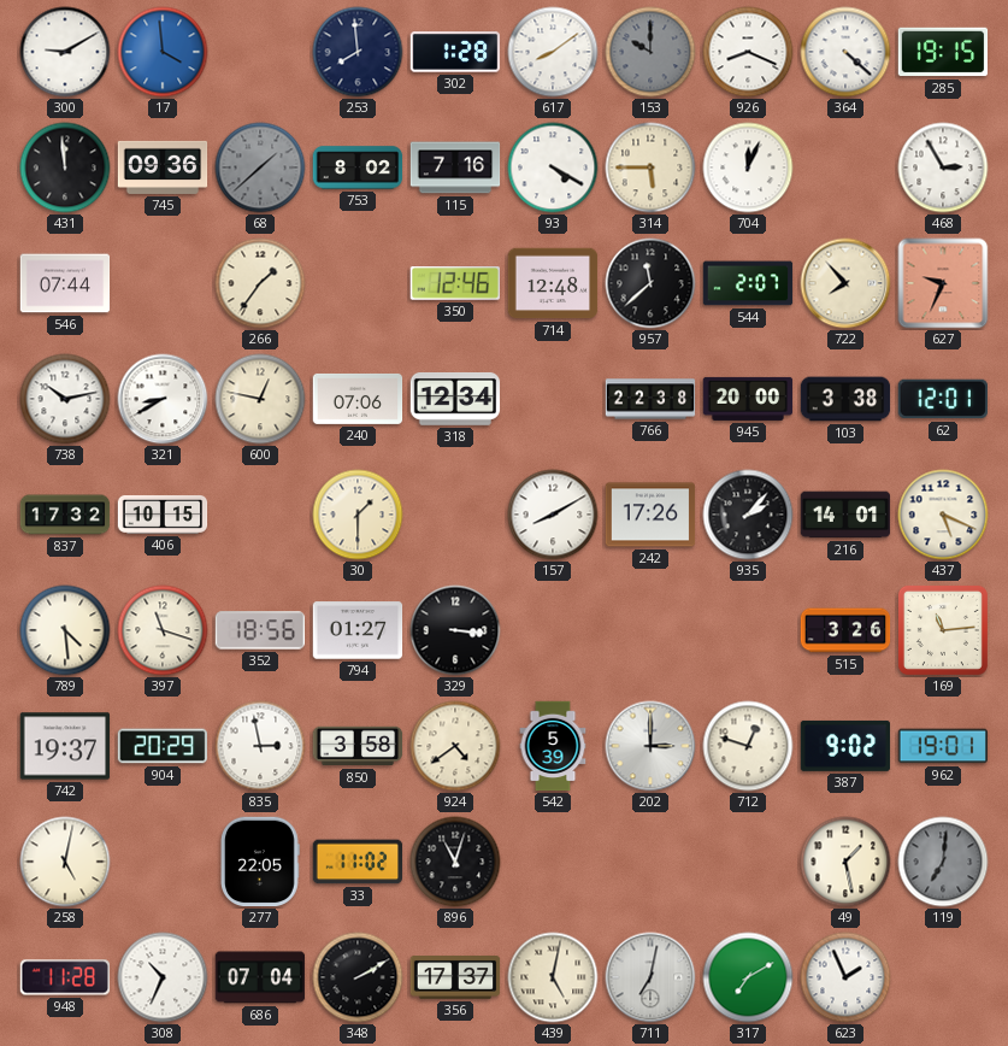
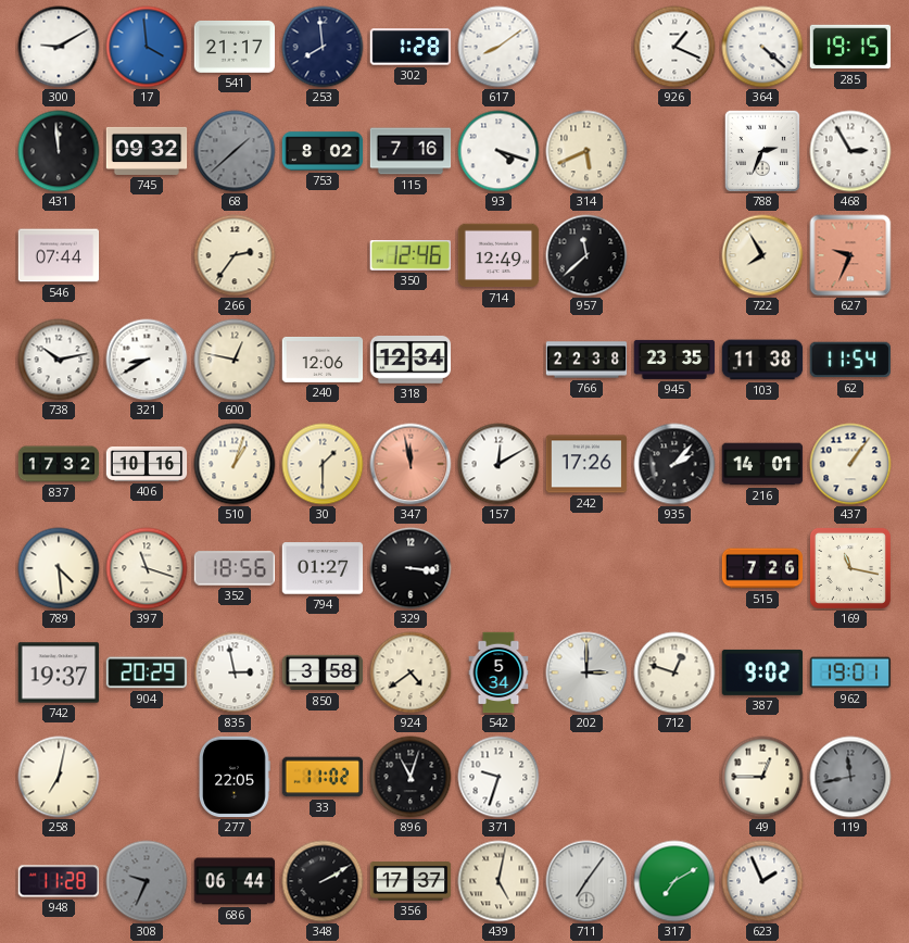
541: none -> 21:17 (235, 47)
153: 10:00 -> none (650, 52)
926: 8:19 -> 1:19 (674, 47)
745: 09:36 -> 09:32 (147, 151)
93: 4:20 -> 4:18 (498, 151)
314: 5:45 -> 5:41 (586, 151)
704: 12:04 -> none (748, 168)
788: none -> 2:34 (762, 151)
266: 1:36 -> 2:36 (235, 255)
714: 12:48 -> 12:49 (498, 255)
544: 2:07 -> none (748, 283)
722: 7:53 -> 7:55 (762, 255)
240: 07:06 -> 12:06 (323, 360)
945: 20:00 -> 23:35 (674, 360)
103: 3:38 -> 11:38 (762, 360)
62: 12:01 -> 11:54 (849, 360)
406: 10:15 -> 10:16 (147, 464)
510: none -> 1:03 (235, 464)
347: none -> 11:58 (411, 464)
157: 8:10 -> 12:10 (498, 464)
437: 5:19 -> 1:06 (850, 464)
515: 3:26 -> 7:26 (762, 568)
169: 11:14 -> 11:17 (850, 568)
542: 5:39 -> 5:34 (498, 672)
258: 5:02 -> 7:02 (59, 777)
371: none -> 9:33 (498, 777)
49: 1:28 -> 12:45 (762, 777)
119: 7:01 -> 11:43 (850, 777)
308: 10:34 -> 9:34 (147, 881)
308 dial: white -> grey (147, 881)
686: 07:04 -> 06:44 (235, 881)
711: 7:02 -> 7:06 (586, 881)
